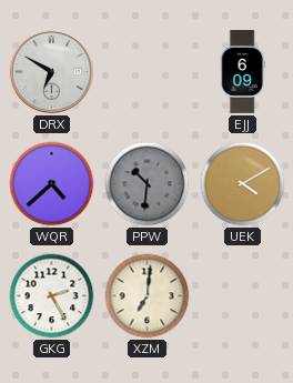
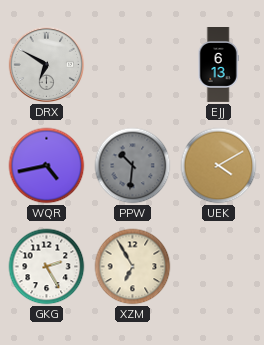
EJJ: 6:09 -> 6:13 (218, 65)
WQR: 4:38 -> 4:43 (47, 166)
XZM: 7:01 -> 6:55 (133, 267)
